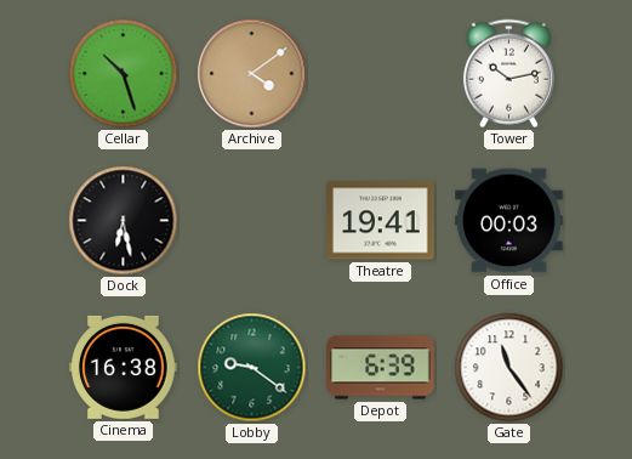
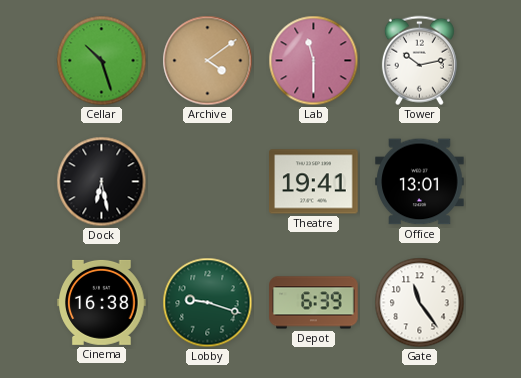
Lab: none -> 11:30 (314, 61)
Office: 00:03 -> 13:01 (420, 182)
Lobby: 9:21 -> 9:18 (208, 303)
